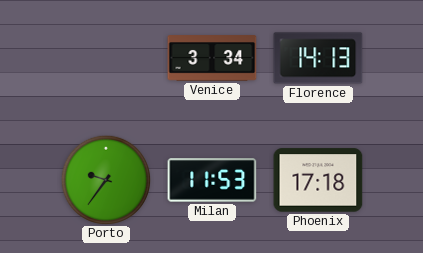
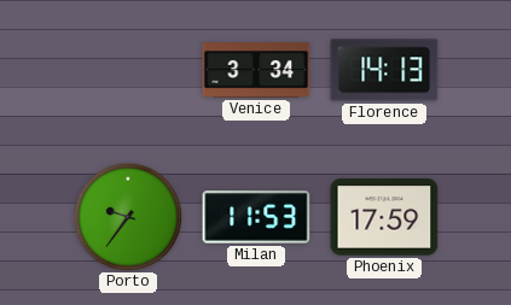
Phoenix: 17:18 -> 17:59 (384, 217)
